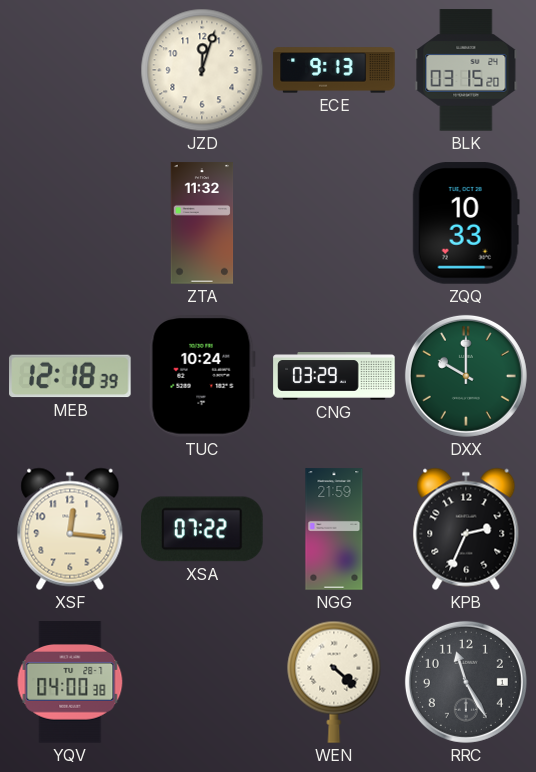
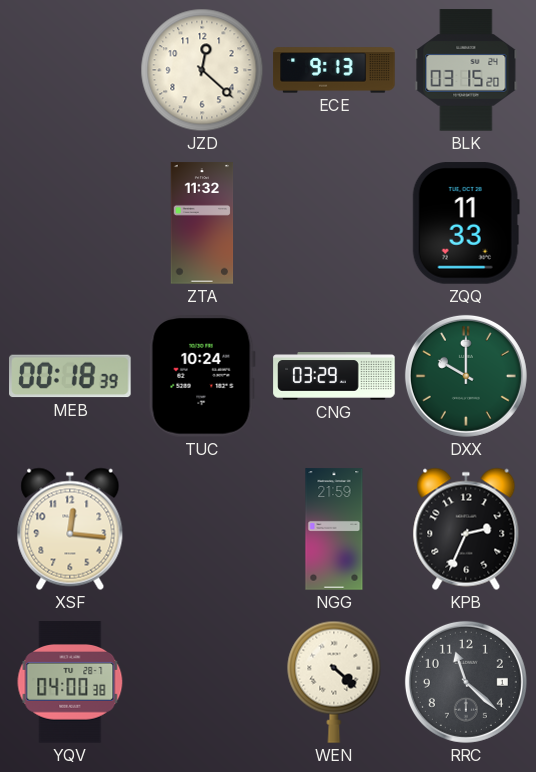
JZD: 12:03 -> 12:22 (202, 70)
ZQQ: 10:33 -> 11:33 (466, 223)
MEB: 12:18 -> 00:18 (70, 376)
XSA: 07:22 -> none (203, 529)
RRC: 11:25 -> 11:22 (466, 682)
